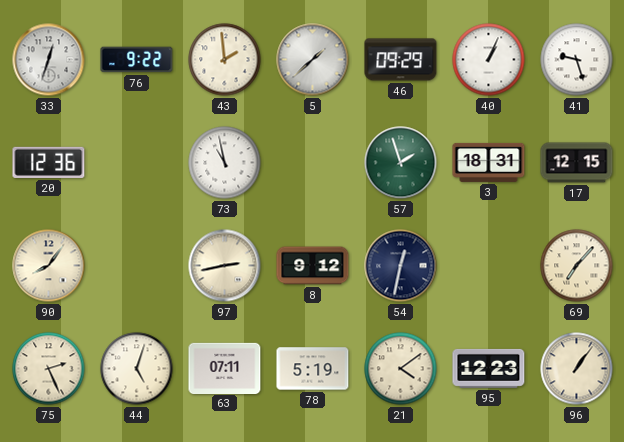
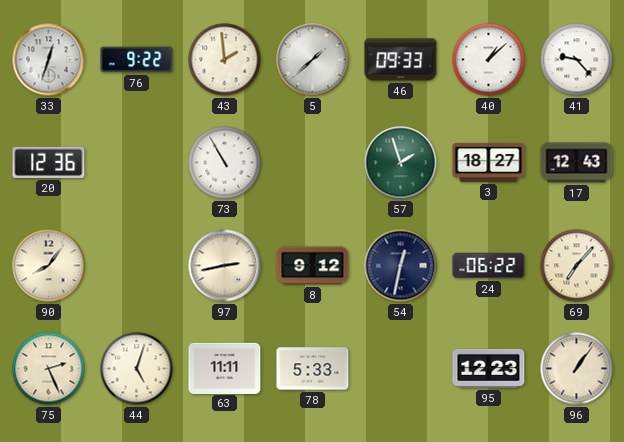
46: 09:29 -> 09:33 (401, 60)
40: 1:04 -> 1:08 (489, 60)
41: 9:27 -> 9:23 (577, 60)
73: 10:58 -> 10:55 (225, 163)
3: 18:31 -> 18:27 (489, 162)
17: 12:15 -> 12:43 (577, 163)
24: none -> 06:22 (489, 266)
63: 07:11 -> 11:11 (225, 368)
78: 5:19 -> 5:33 (313, 369)
21: 4:09 -> none (401, 369)
